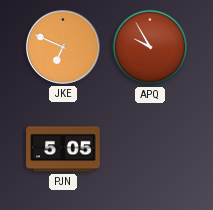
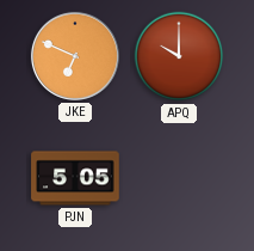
APQ: 9:55 -> 10:00 (179, 56)
